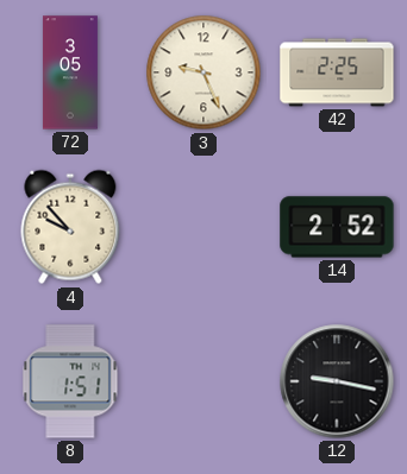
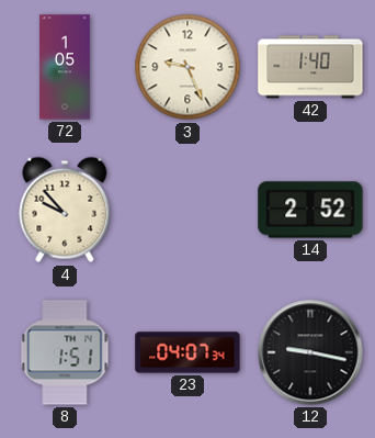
72: 3:05 -> 1:05 (65, 67)
42: 2:25 -> 1:40 (310, 67)
23: none -> 04:07 (187, 352)
